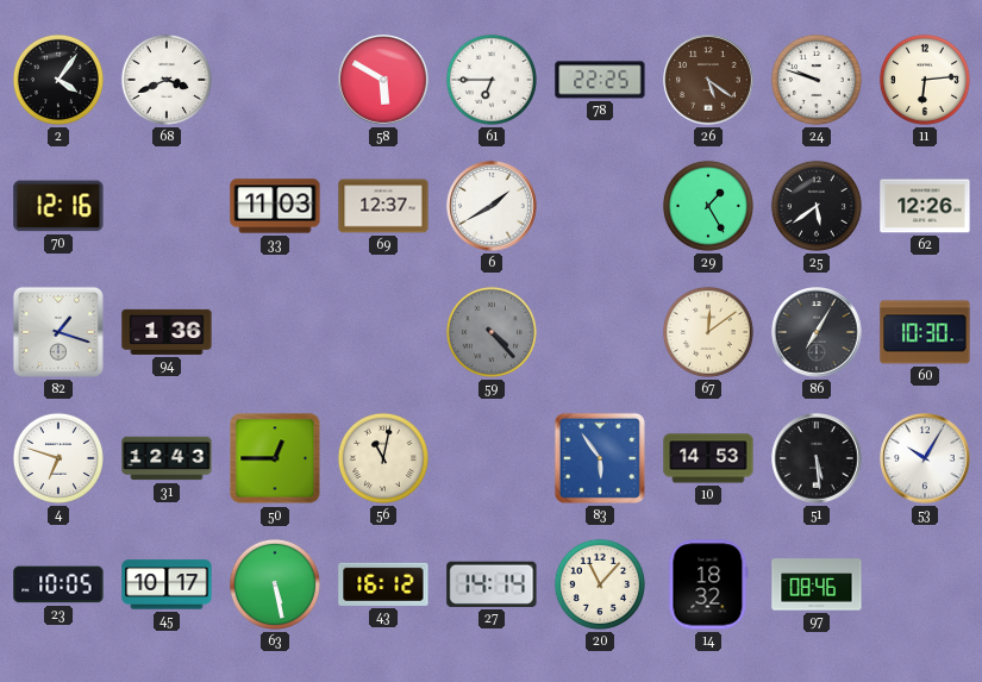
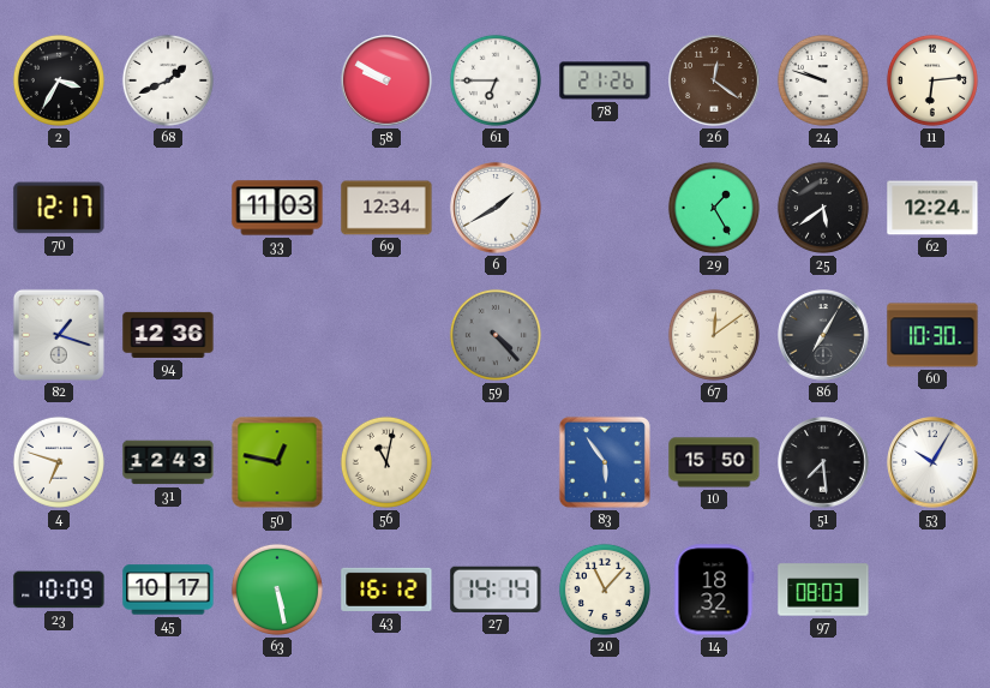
2: 4:06 -> 3:35 (59, 80)
68: 3:41 -> 1:41 (168, 80)
58: 5:50 -> 9:50 (386, 80)
78: 22:25 -> 21:26 (605, 80)
26: 5:21 -> 12:21 (714, 80)
70: 12:16 -> 12:17 (59, 208)
69: 12:37 -> 12:34 (386, 208)
62: 12:26 -> 12:24 (932, 208)
94: 1:36 -> 12:36 (168, 335)
50: 12:45 -> 12:47 (277, 462)
10: 14:53 -> 15:50 (714, 462)
51: 5:29 -> 7:29 (823, 462)
23: 10:05 -> 10:09 (59, 590)
97: 08:46 -> 08:03 (823, 590)
